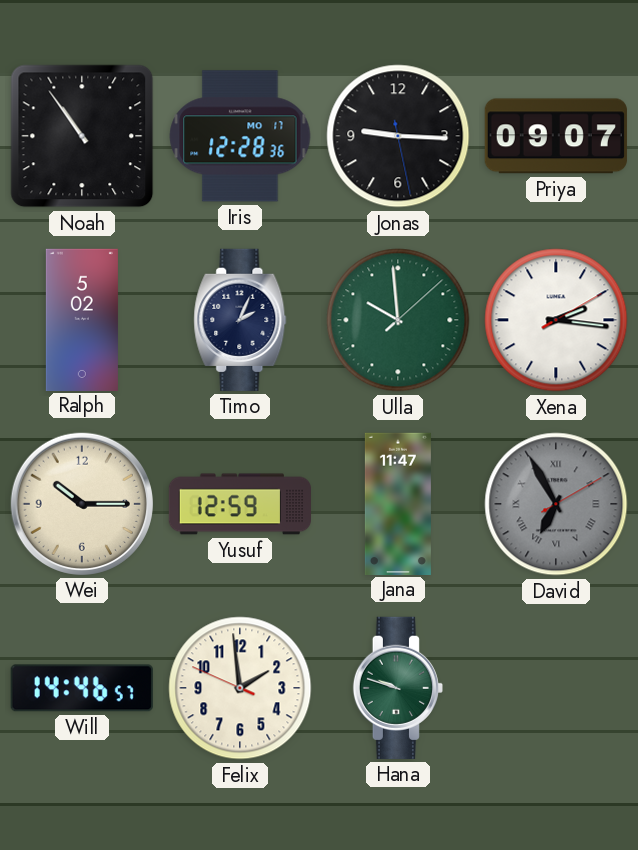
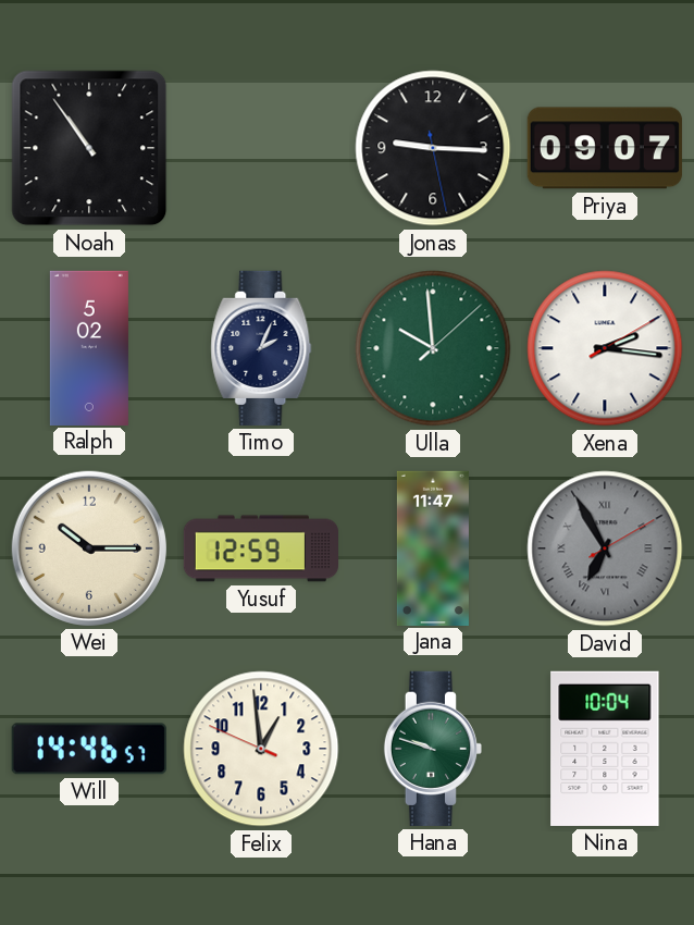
Iris: 12:28 -> none (240, 136)
Felix: 1:58 -> 12:58 (261, 749)
Nina: none -> 10:04 (605, 749)
